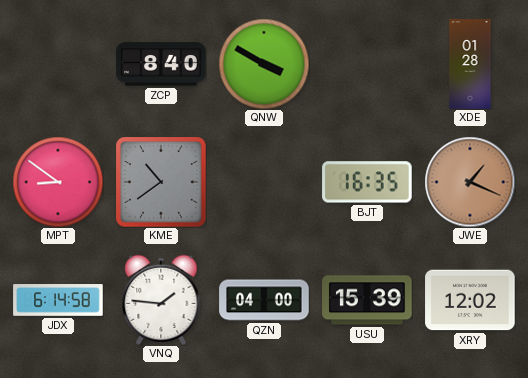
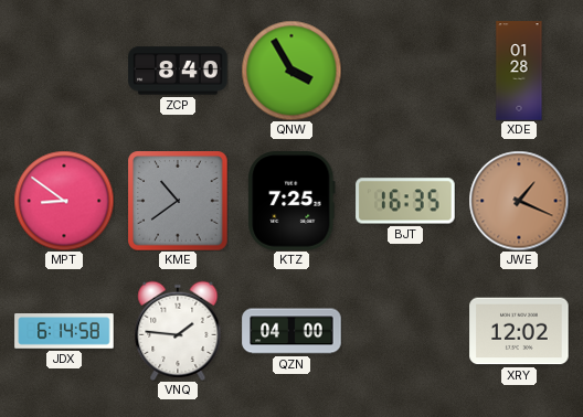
QNW: 3:50 -> 3:55 (291, 71)
KTZ: none -> 7:25 (291, 201)
USU: 15:39 -> none (367, 300)
